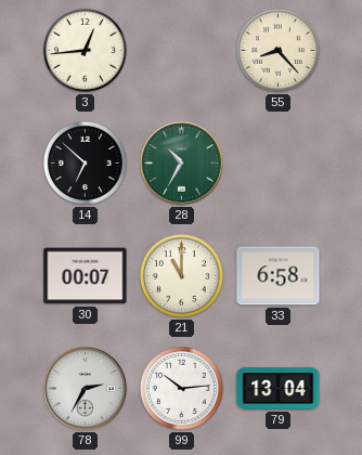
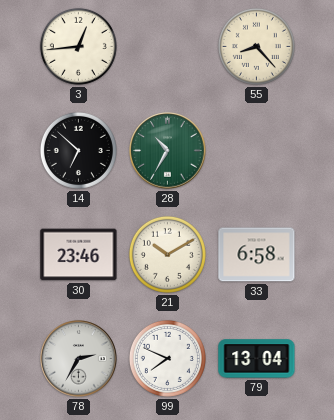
30: 00:07 -> 23:46 (79, 255)
21: 11:00 -> 10:10 (167, 254)
99: 10:14 -> 7:49 (167, 358)
